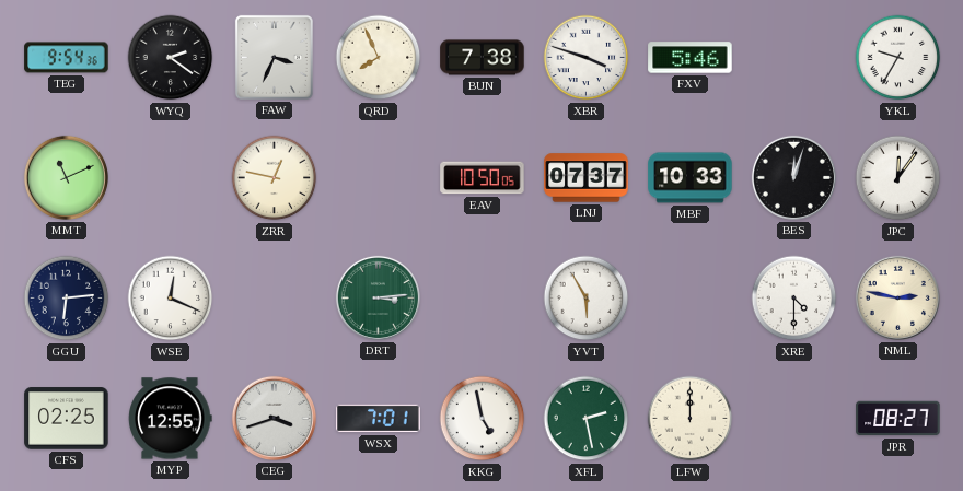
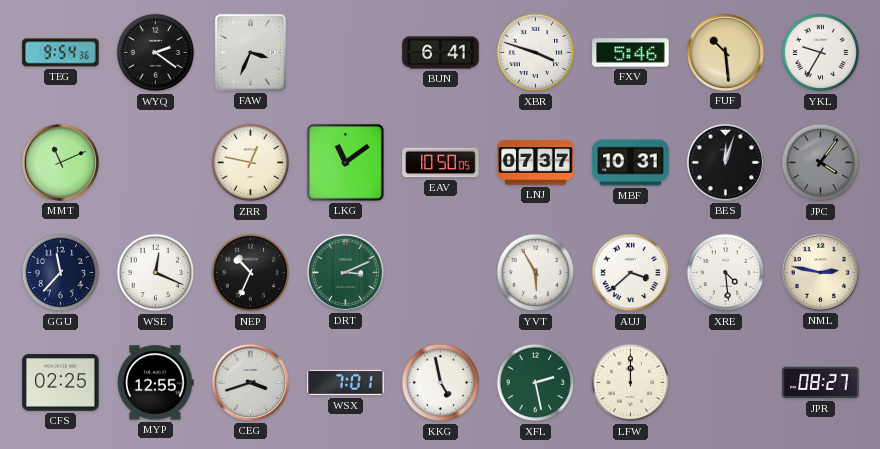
QRD: 7:56 -> none (379, 58)
BUN: 7:38 -> 6:41 (441, 53)
FUF: none -> 10:29 (725, 52)
LKG: none -> 11:09 (345, 162)
MBF: 10:33 -> 10:31 (631, 163)
JPC: 12:06 -> 4:06 (821, 163)
JPC dial: white -> grey (821, 163)
GGU: 6:14 -> 11:37 (61, 273)
NEP: none -> 10:34 (251, 273)
DRT: 3:14 -> 3:11 (345, 272)
AUJ: none -> 3:38 (631, 273)
XRE: 4:30 -> 4:29 (726, 273)
